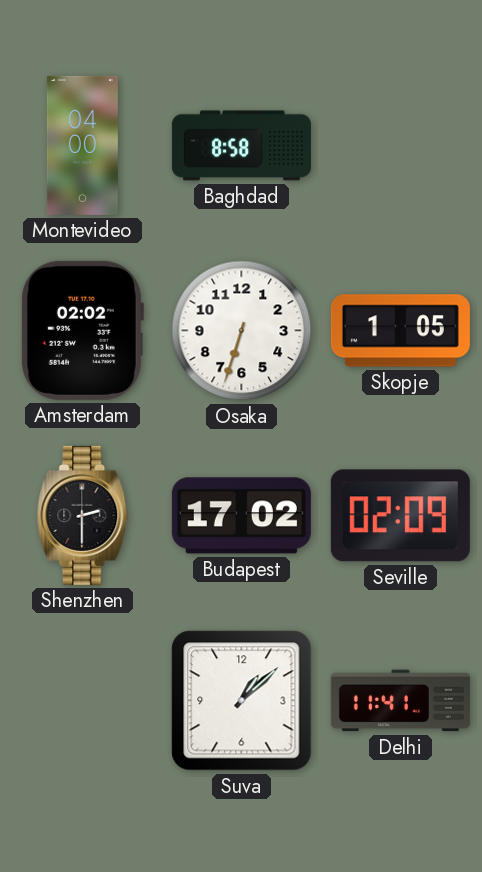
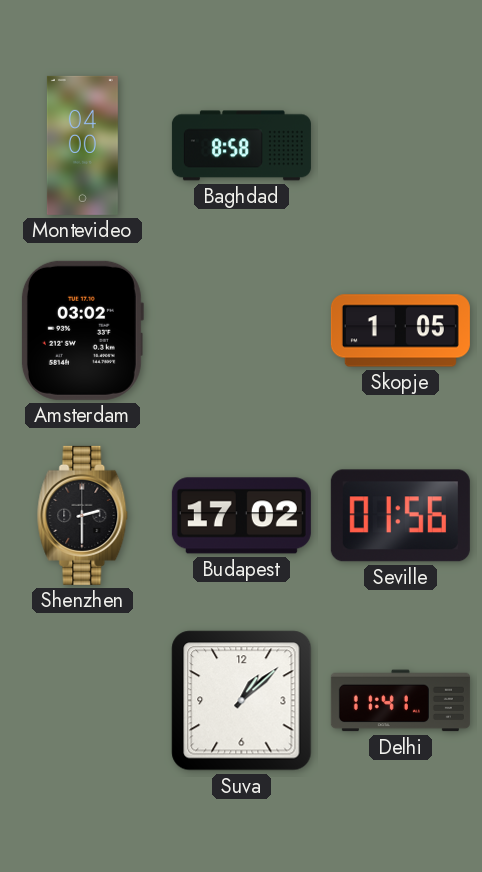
Amsterdam: 02:02 -> 03:02 (82, 330)
Osaka: 6:33 -> none (242, 331)
Seville: 02:09 -> 01:56 (400, 516)
